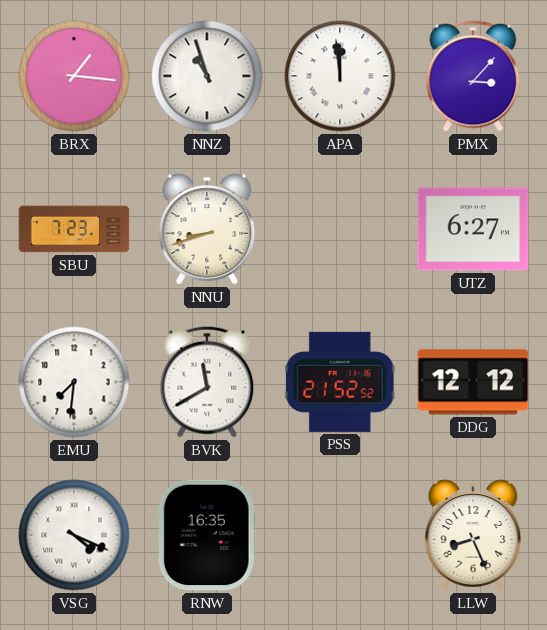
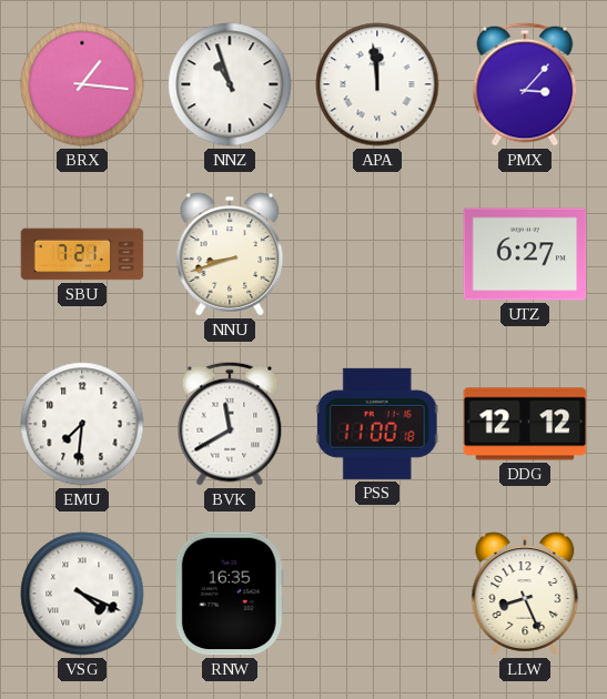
SBU: 7:23 -> 7:21 (82, 254)
PSS: 21:52 -> 11:00 (377, 424)
